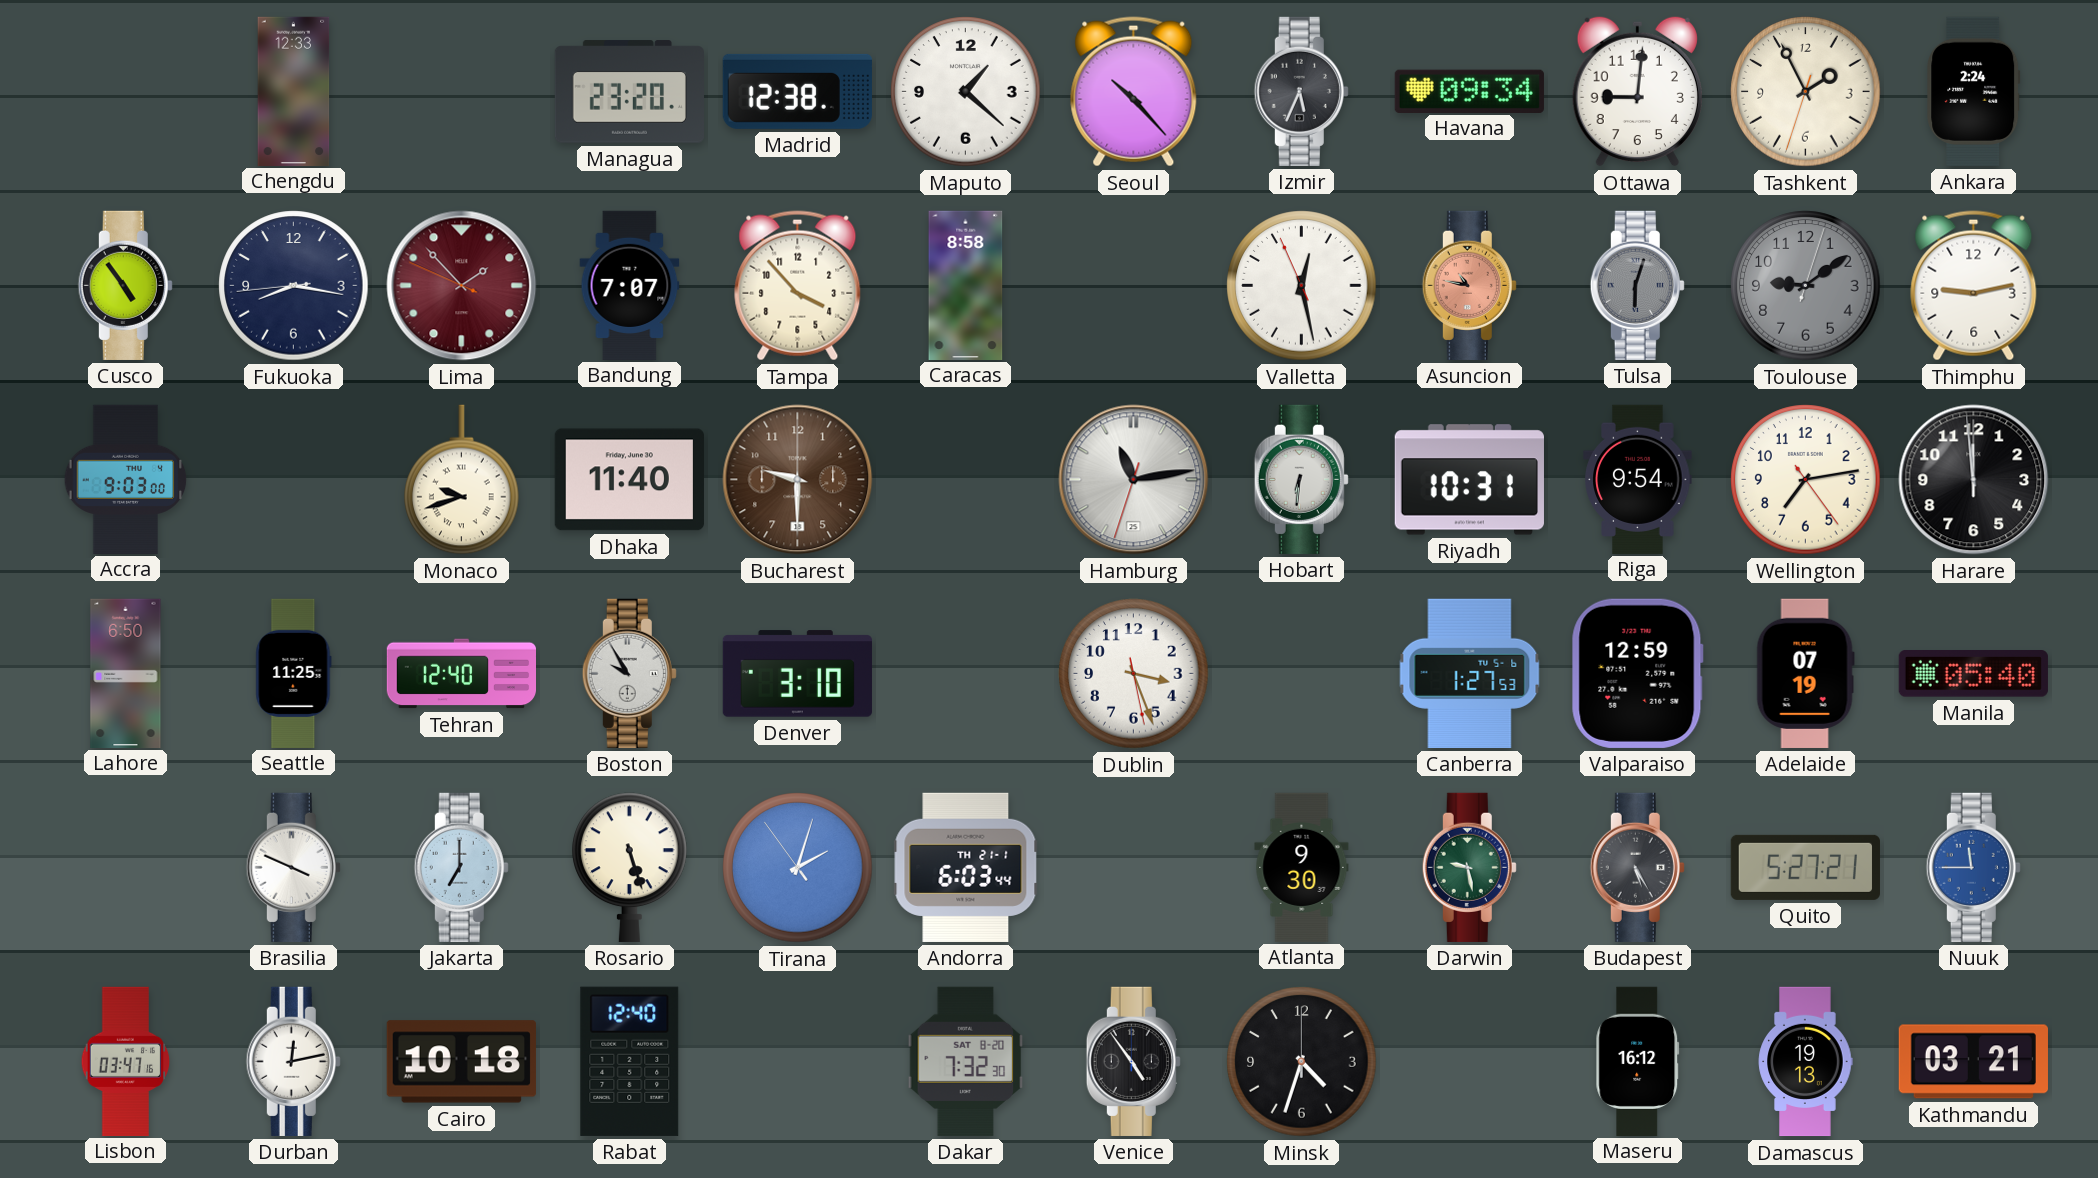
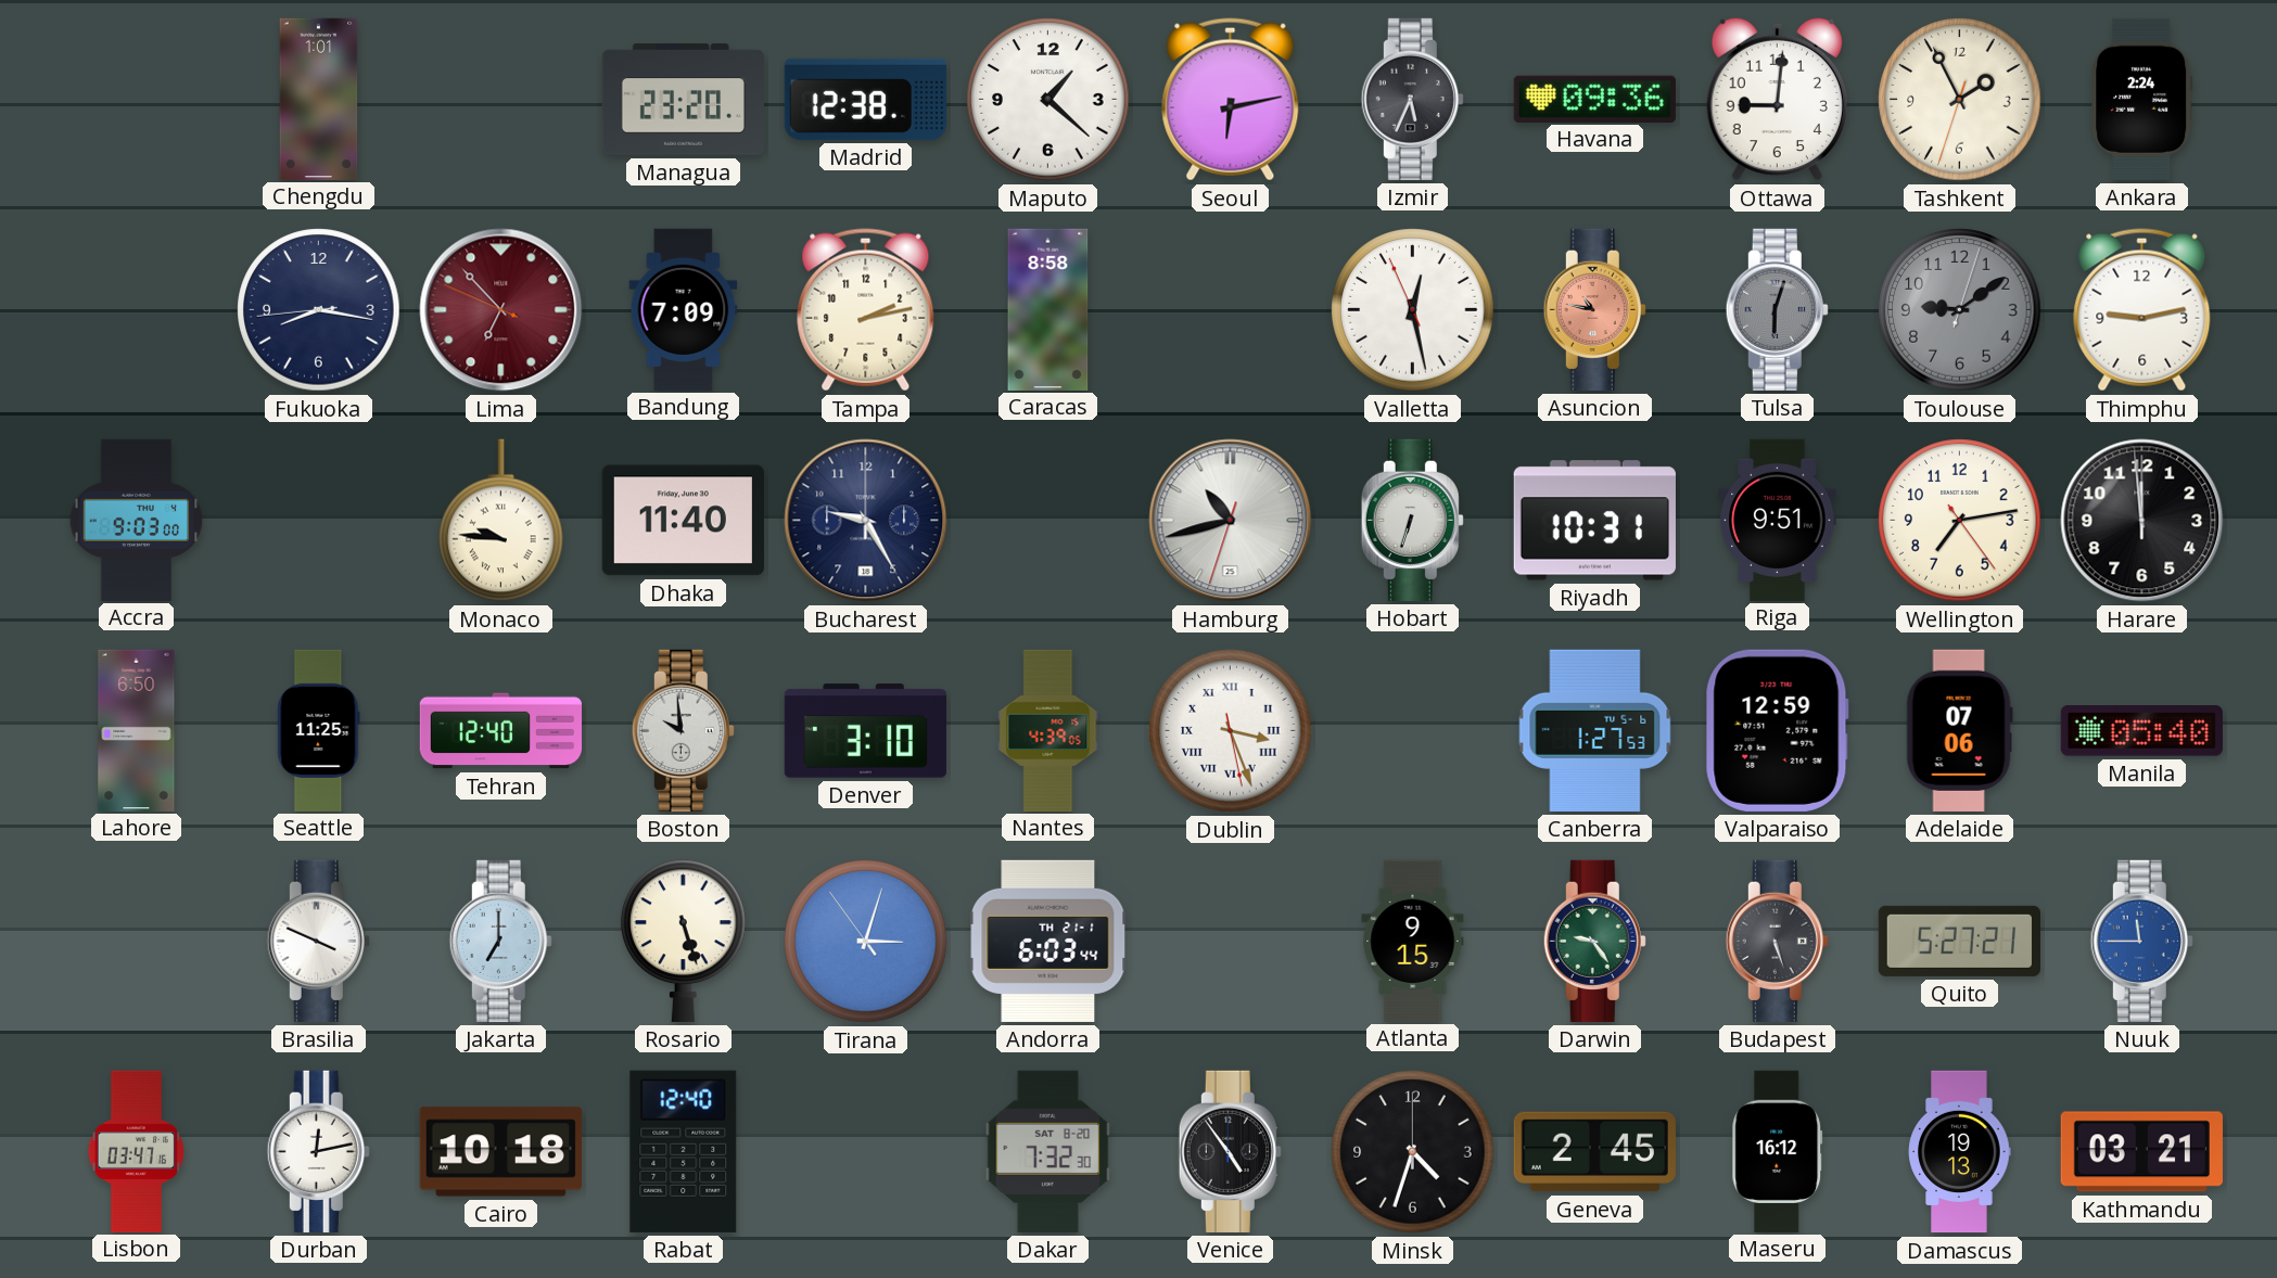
Chengdu: 12:33 -> 1:01 (319, 99)
Seoul: 10:23 -> 6:13 (1231, 100)
Havana: 09:34 -> 09:36 (1594, 99)
Cusco: 4:54 -> none (125, 285)
Lima: 1:52 -> 6:52 (501, 310)
Bandung: 7:07 -> 7:09 (684, 309)
Tampa: 3:53 -> 2:13 (866, 310)
Monaco: 9:42 -> 9:46 (501, 521)
Bucharest: 9:30 -> 9:25 (866, 521)
Bucharest dial: brown -> navy (866, 521)
Hamburg: 11:13 -> 10:42 (1231, 521)
Hobart: 6:31 -> 6:33 (1412, 520)
Riga: 9:54 -> 9:51 (1778, 520)
Boston: 9:55 -> 9:59 (683, 730)
Nantes: none -> 4:39 (1048, 730)
Dublin numerals: Arabic -> Roman (1231, 731)
Adelaide: 07:19 -> 07:06 (1959, 730)
Tirana: 2:02 -> 3:02 (866, 942)
Atlanta: 9:30 -> 9:15 (1413, 941)
Darwin: 9:28 -> 9:24 (1594, 941)
Budapest: 5:25 -> 5:27 (1777, 941)
Geneva: none -> 2:45 (1594, 1152)
